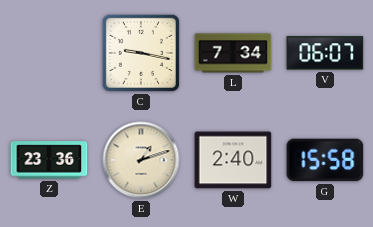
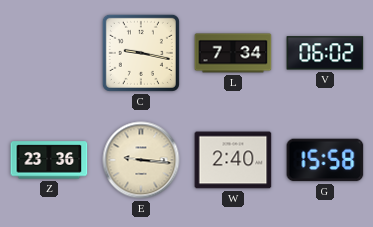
V: 06:07 -> 06:02 (325, 53)
E: 1:12 -> 9:16 (141, 160)
